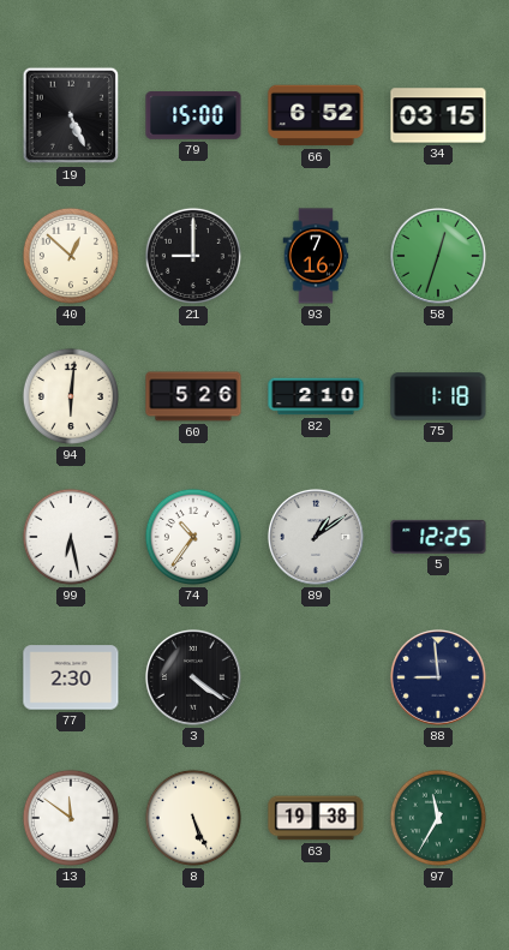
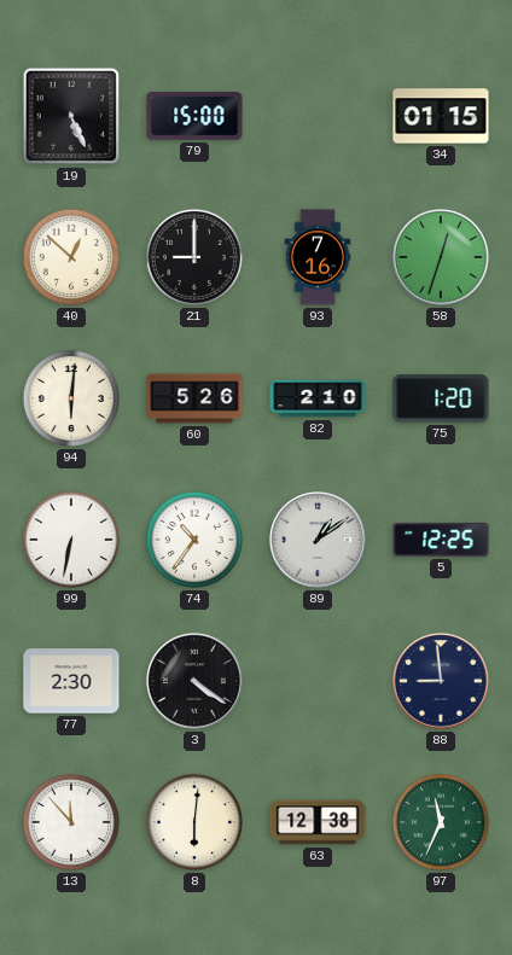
66: 6:52 -> none (316, 115)
34: 03:15 -> 01:15 (441, 116)
75: 1:18 -> 1:20 (441, 398)
99: 6:28 -> 6:32 (71, 540)
13: 11:51 -> 11:53 (71, 822)
8: 5:26 -> 6:01 (194, 822)
63: 19:38 -> 12:38 (318, 822)
97: 11:35 -> 11:34 (441, 822)
